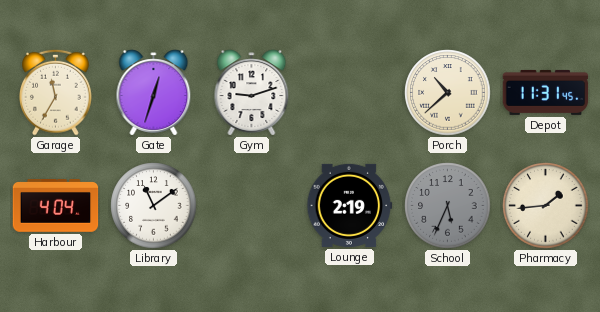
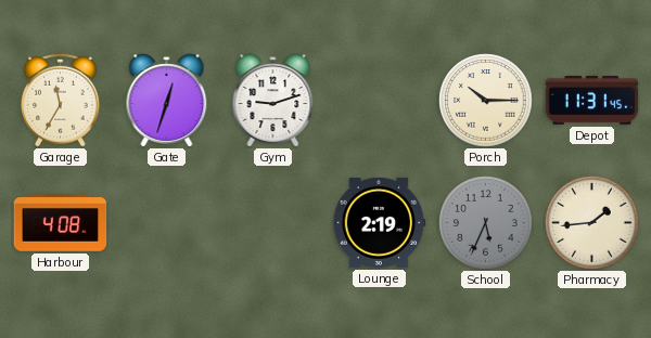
Porch: 10:38 -> 10:15 (486, 101)
Harbour: 4:04 -> 4:08 (61, 223)
Library: 11:09 -> none (154, 206)
